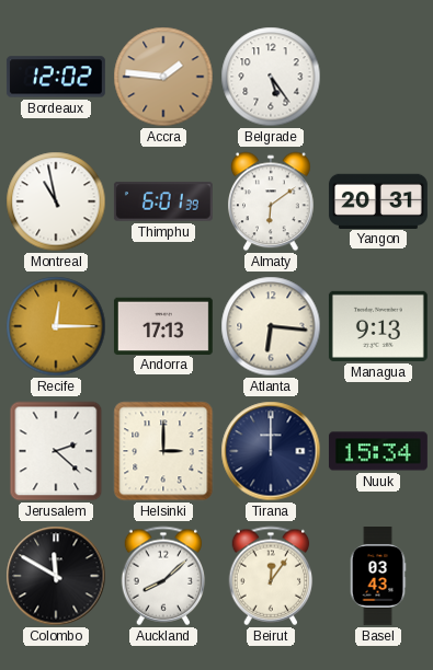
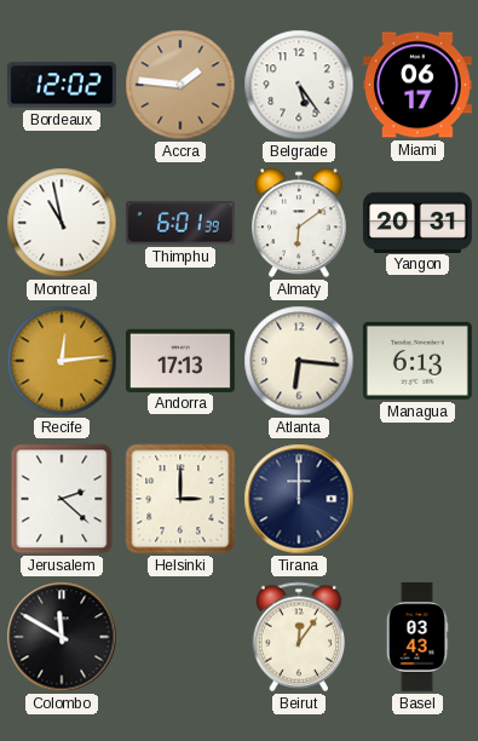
Miami: none -> 06:17 (417, 85)
Recife: 12:15 -> 12:14 (62, 361)
Managua: 9:13 -> 6:13 (417, 361)
Nuuk: 15:34 -> none (378, 451)
Auckland: 8:08 -> none (163, 576)
